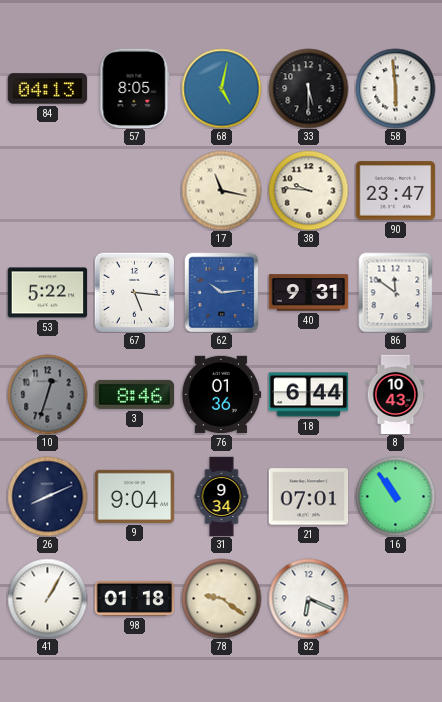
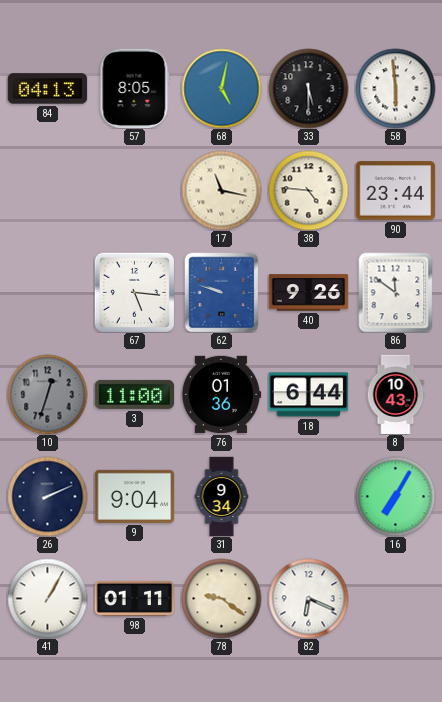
38: 9:46 -> 4:46 (308, 190)
90: 23:47 -> 23:44 (395, 191)
53: 5:22 -> none (47, 293)
62: 10:14 -> 9:48 (222, 292)
40: 9:31 -> 9:26 (308, 293)
3: 8:46 -> 11:00 (134, 394)
26: 8:11 -> 2:11 (47, 496)
21: 07:01 -> none (308, 497)
16: 10:54 -> 7:05 (395, 496)
98: 01:18 -> 01:11 (134, 598)
